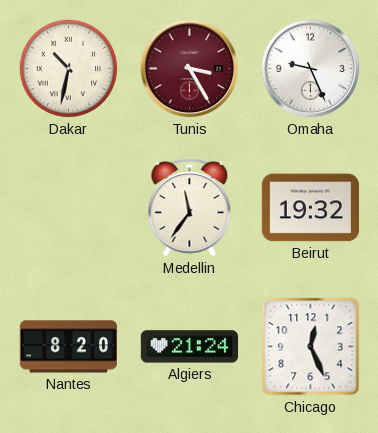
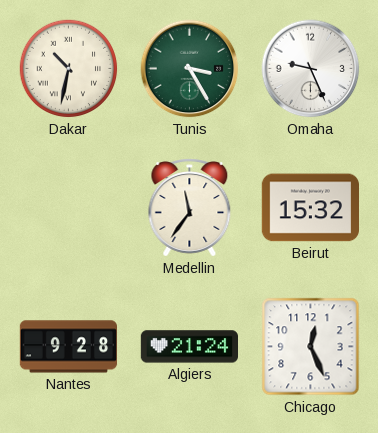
Tunis dial: burgundy -> green (190, 69)
Beirut: 19:32 -> 15:32 (310, 208)
Nantes: 8:20 -> 9:28 (68, 347)
